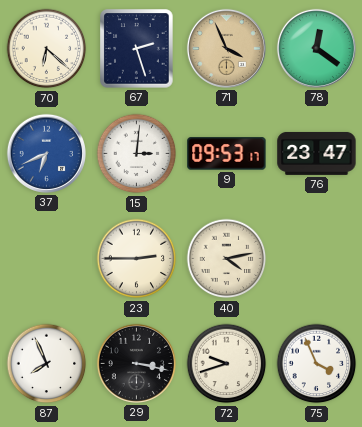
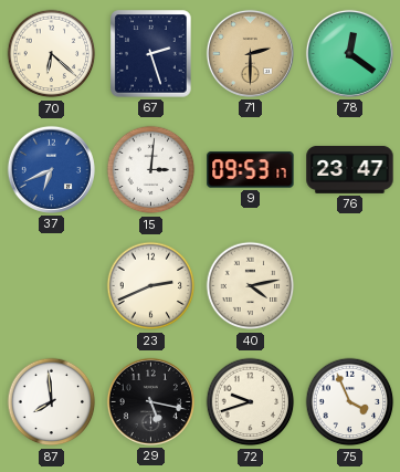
71: 3:56 -> 2:30 (250, 53)
23: 2:45 -> 2:41 (151, 286)
87: 7:56 -> 7:59 (52, 402)
29: 3:17 -> 5:17 (150, 401)
